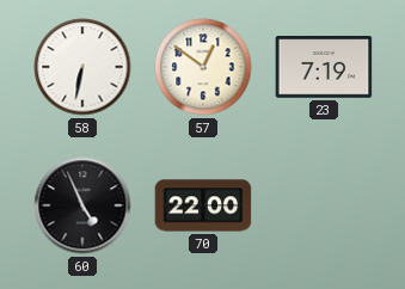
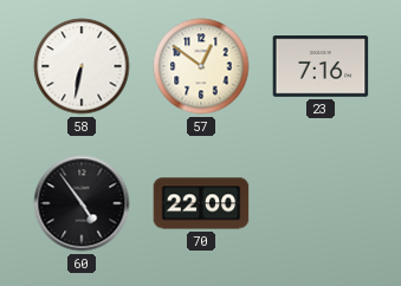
23: 7:19 -> 7:16 (321, 66)
60: 4:56 -> 4:54 (82, 203)
